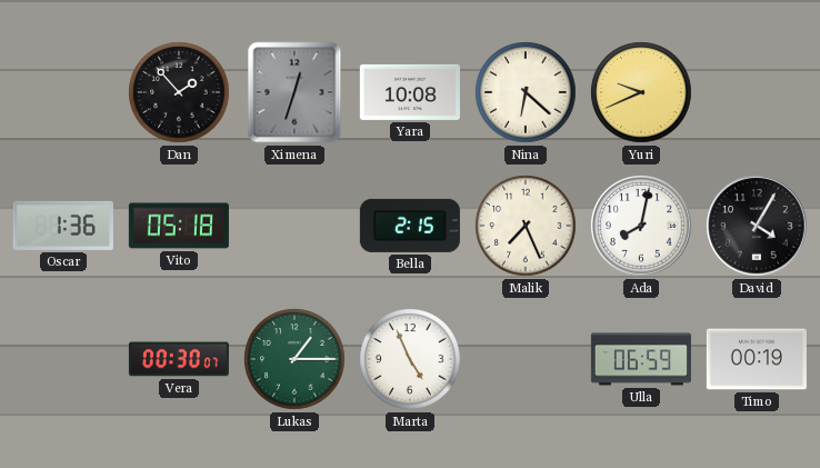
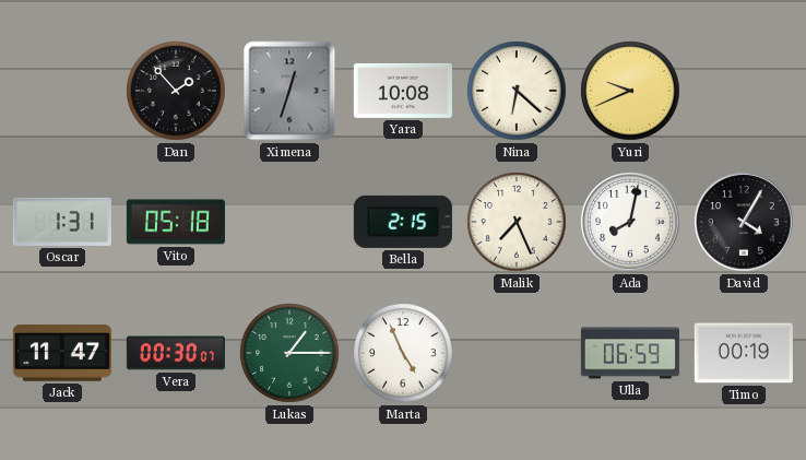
Oscar: 1:36 -> 1:31 (62, 222)
Jack: none -> 11:47 (62, 354)
